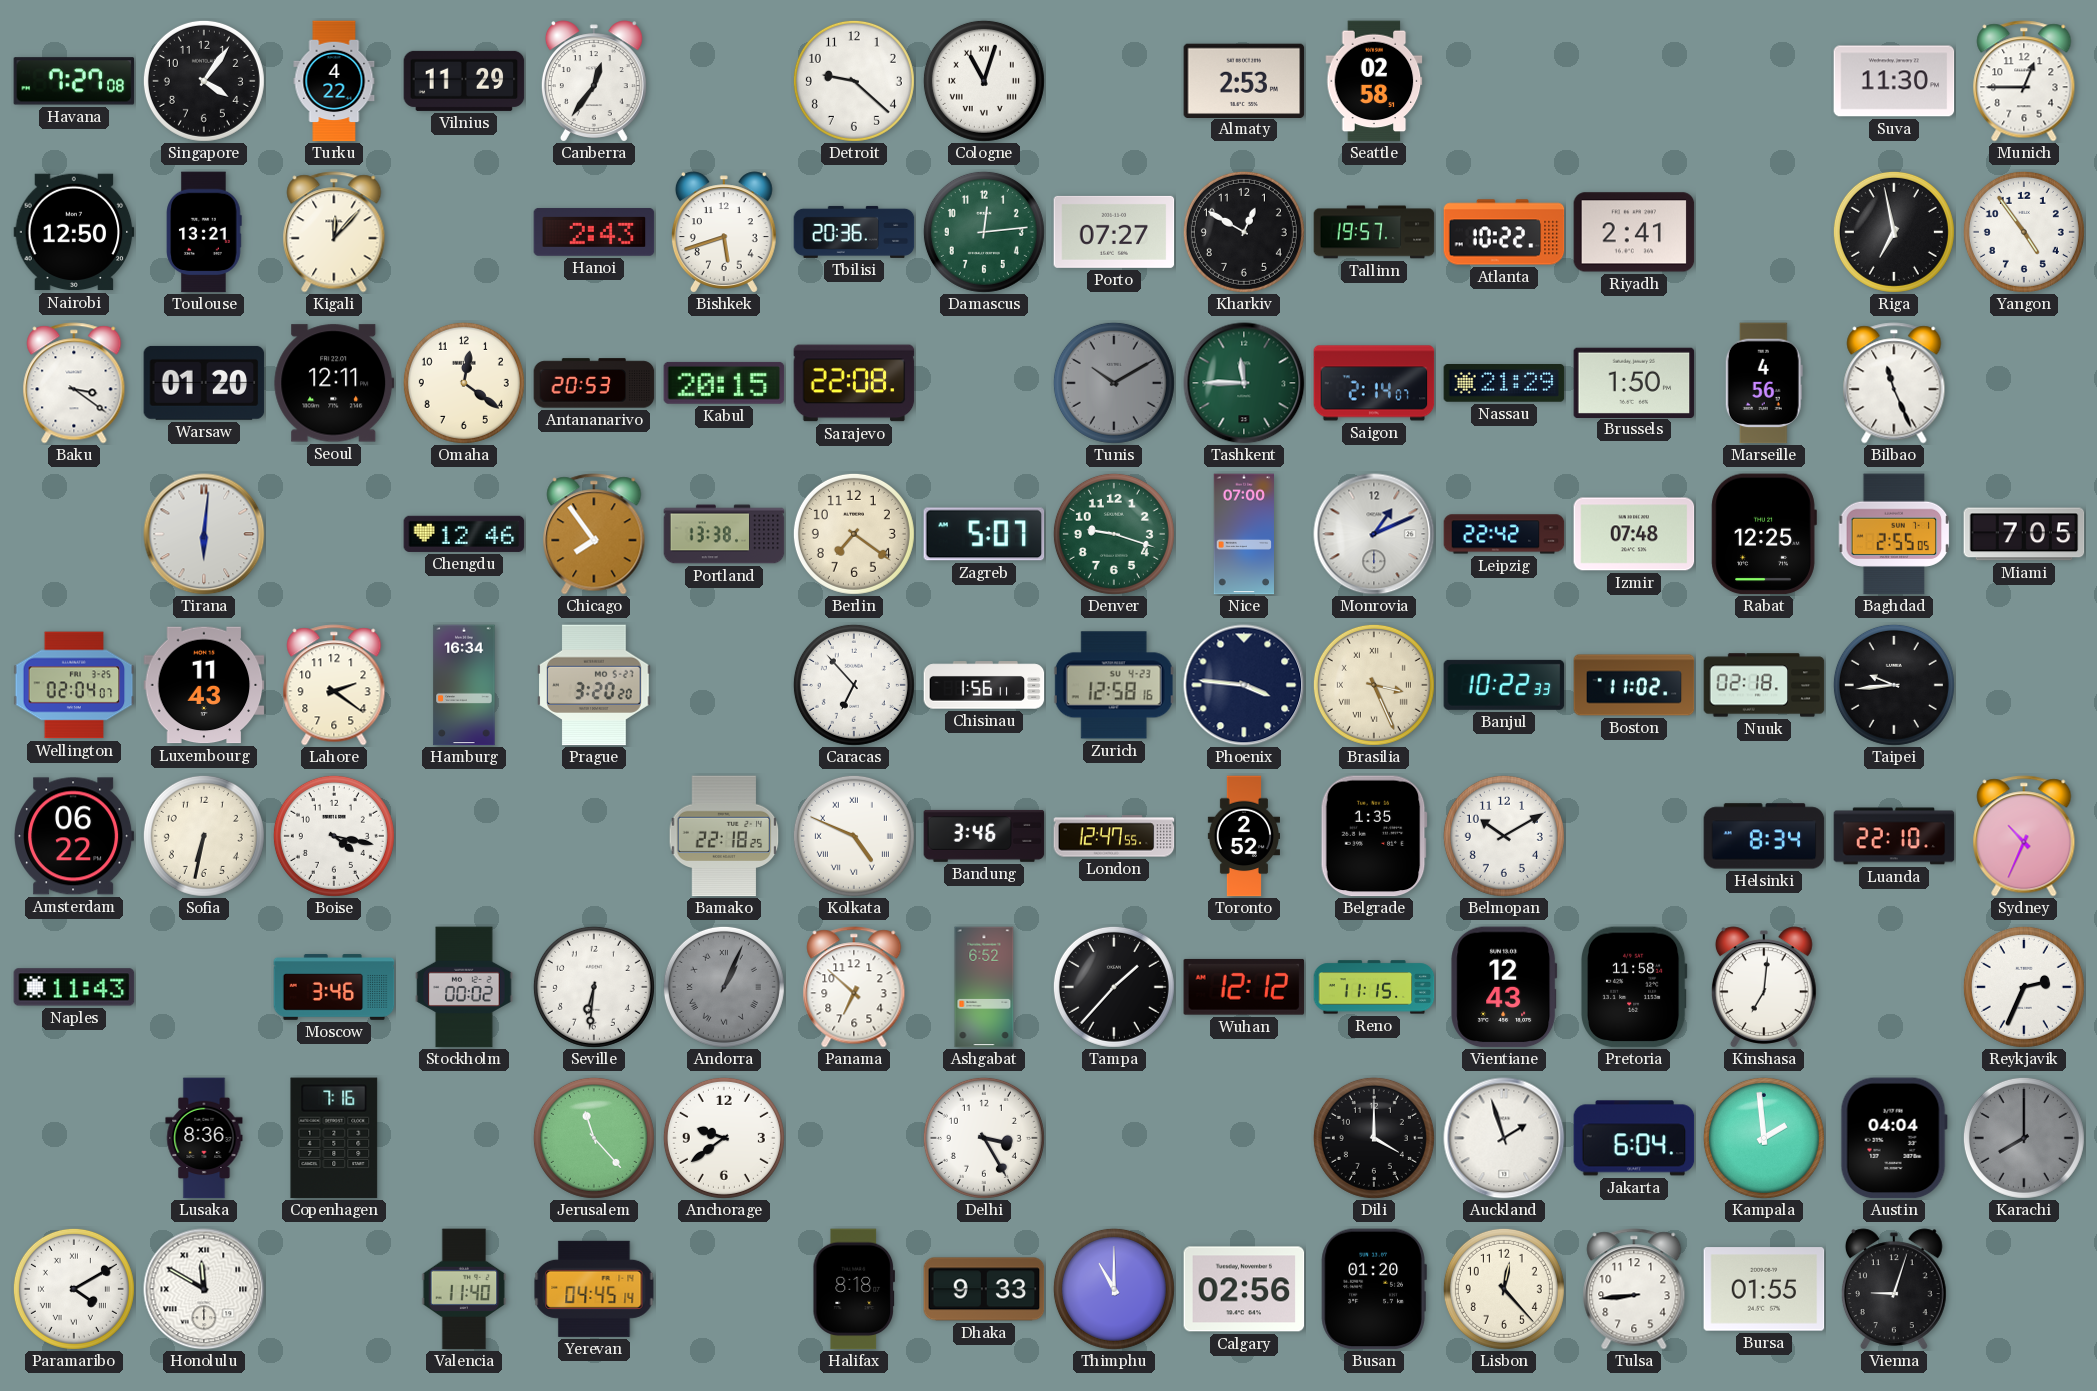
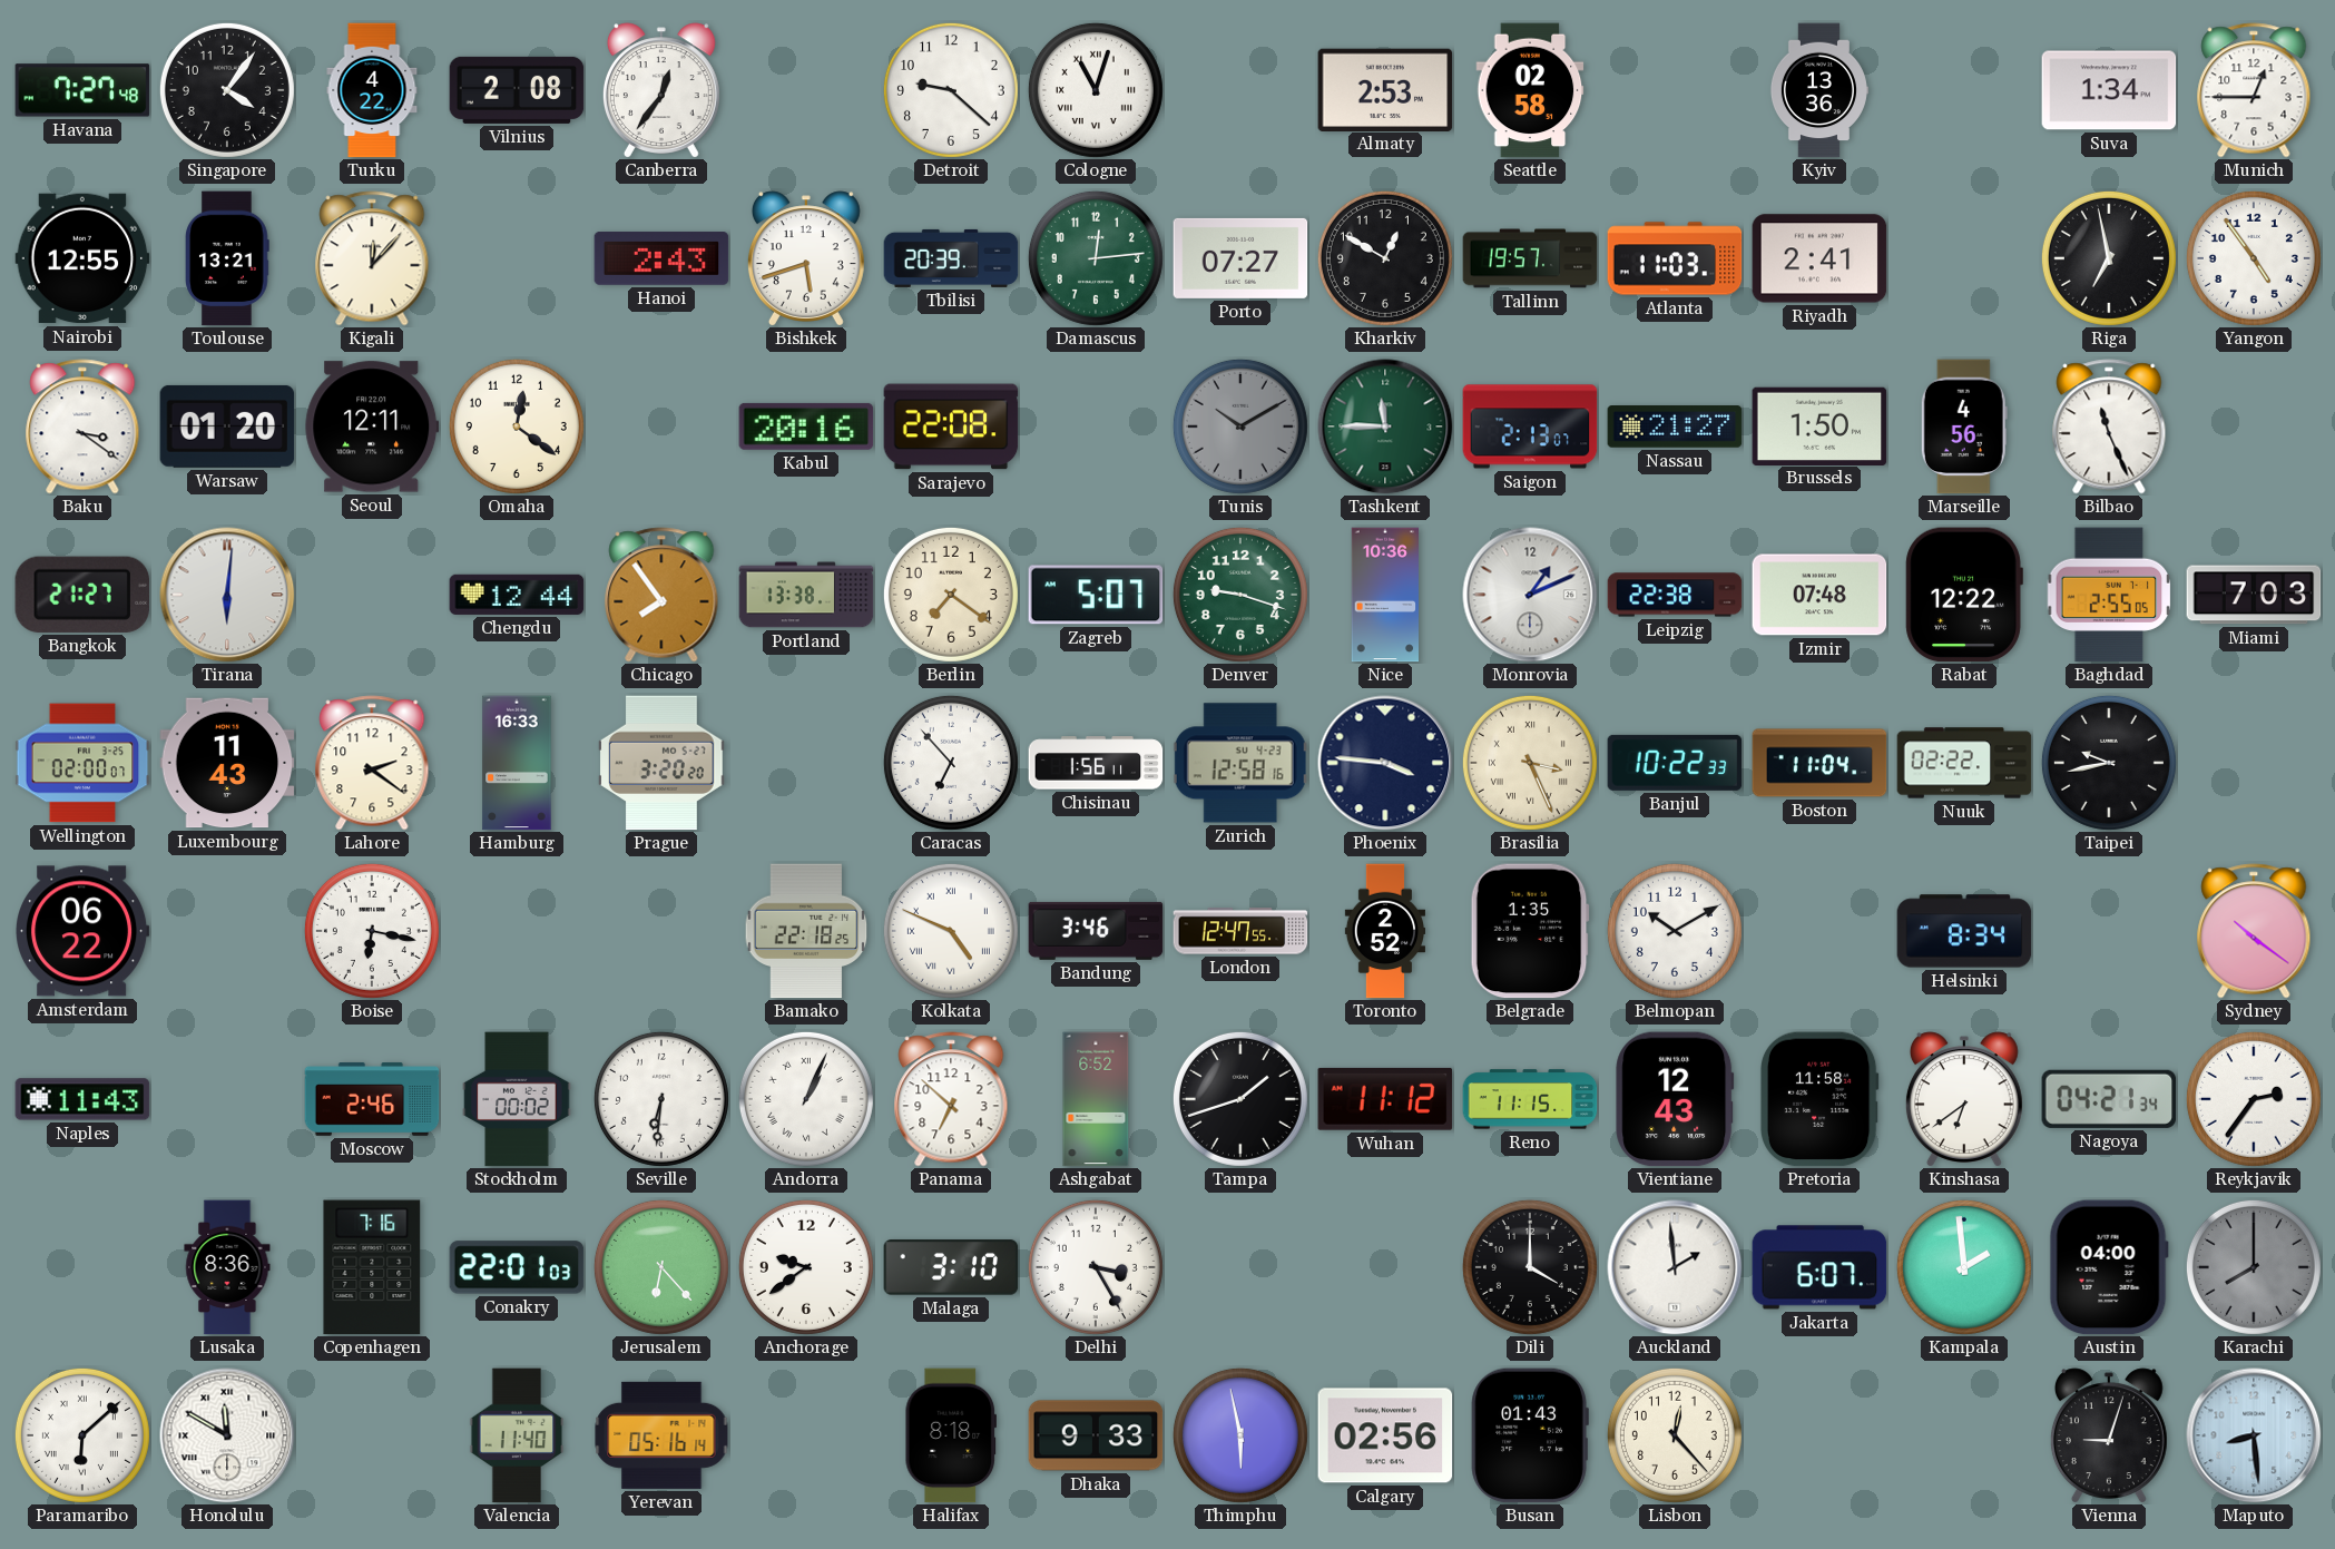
Havana: 7:27:08 -> 7:27:48 (82, 90)
Vilnius: 11:29 -> 2:08 (517, 90)
Kyiv: none -> 13:36 (1818, 90)
Suva: 11:30 -> 1:34 (2109, 90)
Nairobi: 12:50 -> 12:55 (82, 258)
Tbilisi: 20:36 -> 20:39 (951, 258)
Atlanta: 10:22 -> 11:03 (1675, 258)
Antananarivo: 20:53 -> none (594, 383)
Kabul: 20:15 -> 20:16 (806, 427)
Saigon: 2:14 -> 2:13 (1530, 427)
Nassau: 21:29 -> 21:27 (1675, 428)
Bangkok: none -> 21:27 (81, 595)
Chengdu: 12:46 -> 12:44 (517, 595)
Nice: 07:00 -> 10:36 (1385, 595)
Leipzig: 22:42 -> 22:38 (1675, 595)
Rabat: 12:25 -> 12:22 (1964, 595)
Miami: 7:05 -> 7:03 (2254, 595)
Wellington: 02:04 -> 02:00 (82, 763)
Hamburg: 16:34 -> 16:33 (517, 763)
Boston: 11:02 -> 11:04 (1819, 763)
Nuuk: 02:18 -> 02:22 (1964, 763)
Taipei: 9:44 -> 9:43 (2109, 763)
Sofia: 6:32 -> none (204, 836)
Boise: 4:17 -> 6:17 (372, 931)
Luanda: 22:10 -> none (1894, 836)
Sydney: 10:34 -> 10:21 (2254, 931)
Moscow: 3:46 -> 2:46 (372, 1099)
Andorra dial: grey -> white (806, 1099)
Tampa: 1:37 -> 1:42 (1240, 1099)
Wuhan: 12:12 -> 11:12 (1385, 1099)
Kinshasa: 7:01 -> 6:39 (1964, 1099)
Nagoya: none -> 04:21 (2109, 1099)
Reykjavik: 2:34 -> 2:36 (2254, 1099)
Conakry: none -> 22:01 (517, 1267)
Jerusalem: 11:23 -> 6:23 (661, 1267)
Malaga: none -> 3:10 (951, 1267)
Auckland: 1:57 -> 1:59 (1675, 1267)
Jakarta: 6:04 -> 6:07 (1819, 1267)
Austin: 04:04 -> 04:00 (2109, 1267)
Paramaribo: 4:10 -> 6:08 (82, 1435)
Yerevan: 04:45 -> 05:16 (661, 1435)
Thimphu: 11:00 -> 5:58 (1240, 1435)
Busan: 01:20 -> 01:43 (1530, 1435)
Tulsa: 8:44 -> none (1634, 1289)
Bursa: 01:55 -> none (1764, 1289)
Maputo: none -> 8:29 (2254, 1435)
